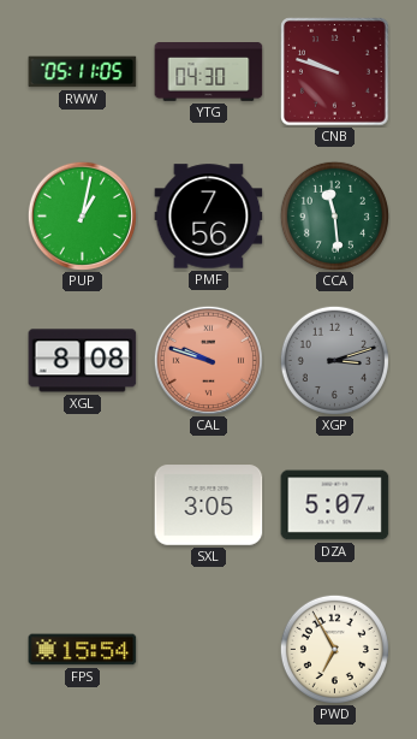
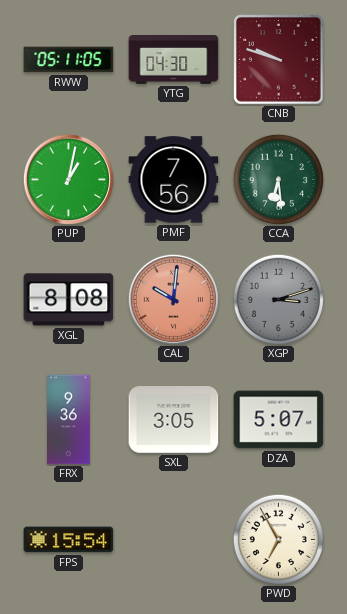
CCA: 11:29 -> 6:29 (278, 179)
CAL: 9:48 -> 10:01 (173, 299)
FRX: none -> 9:36 (69, 420)
